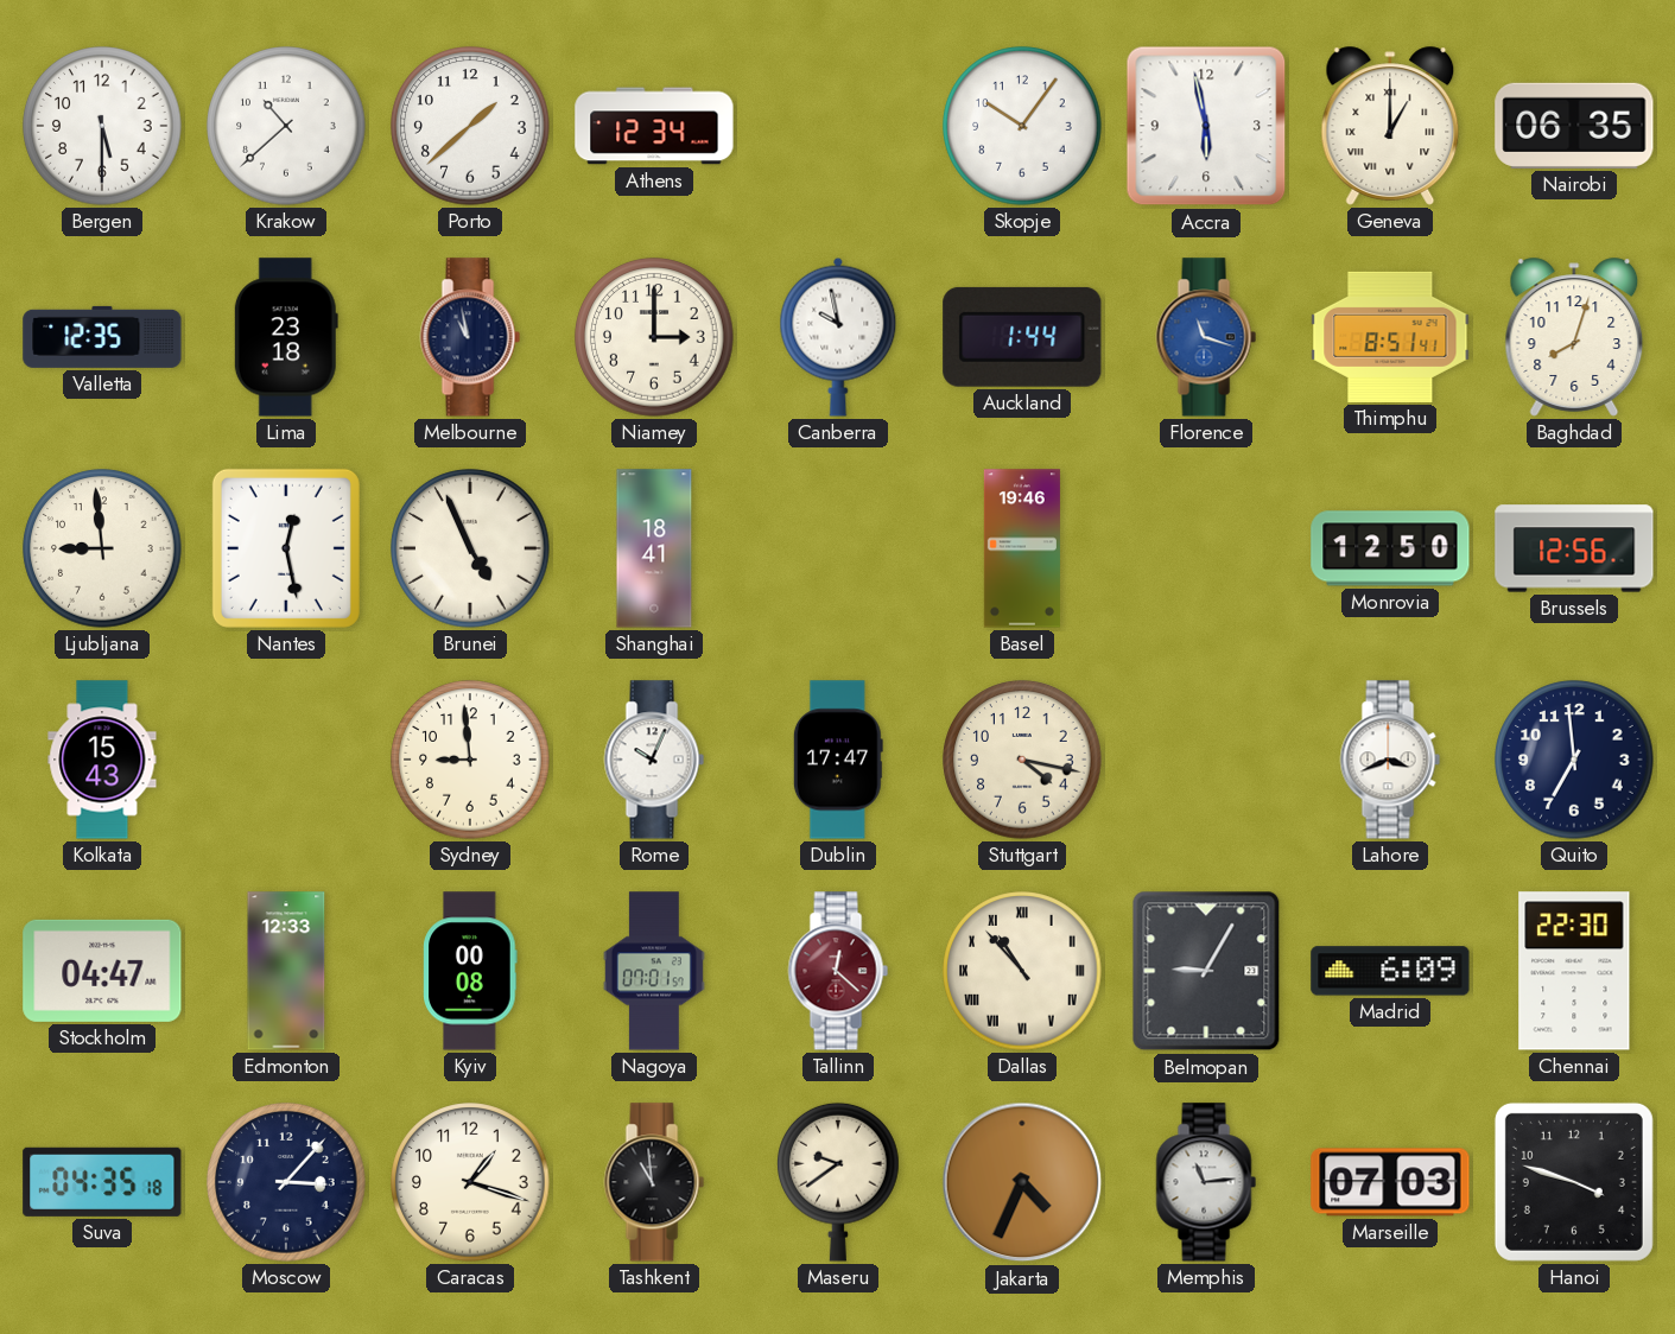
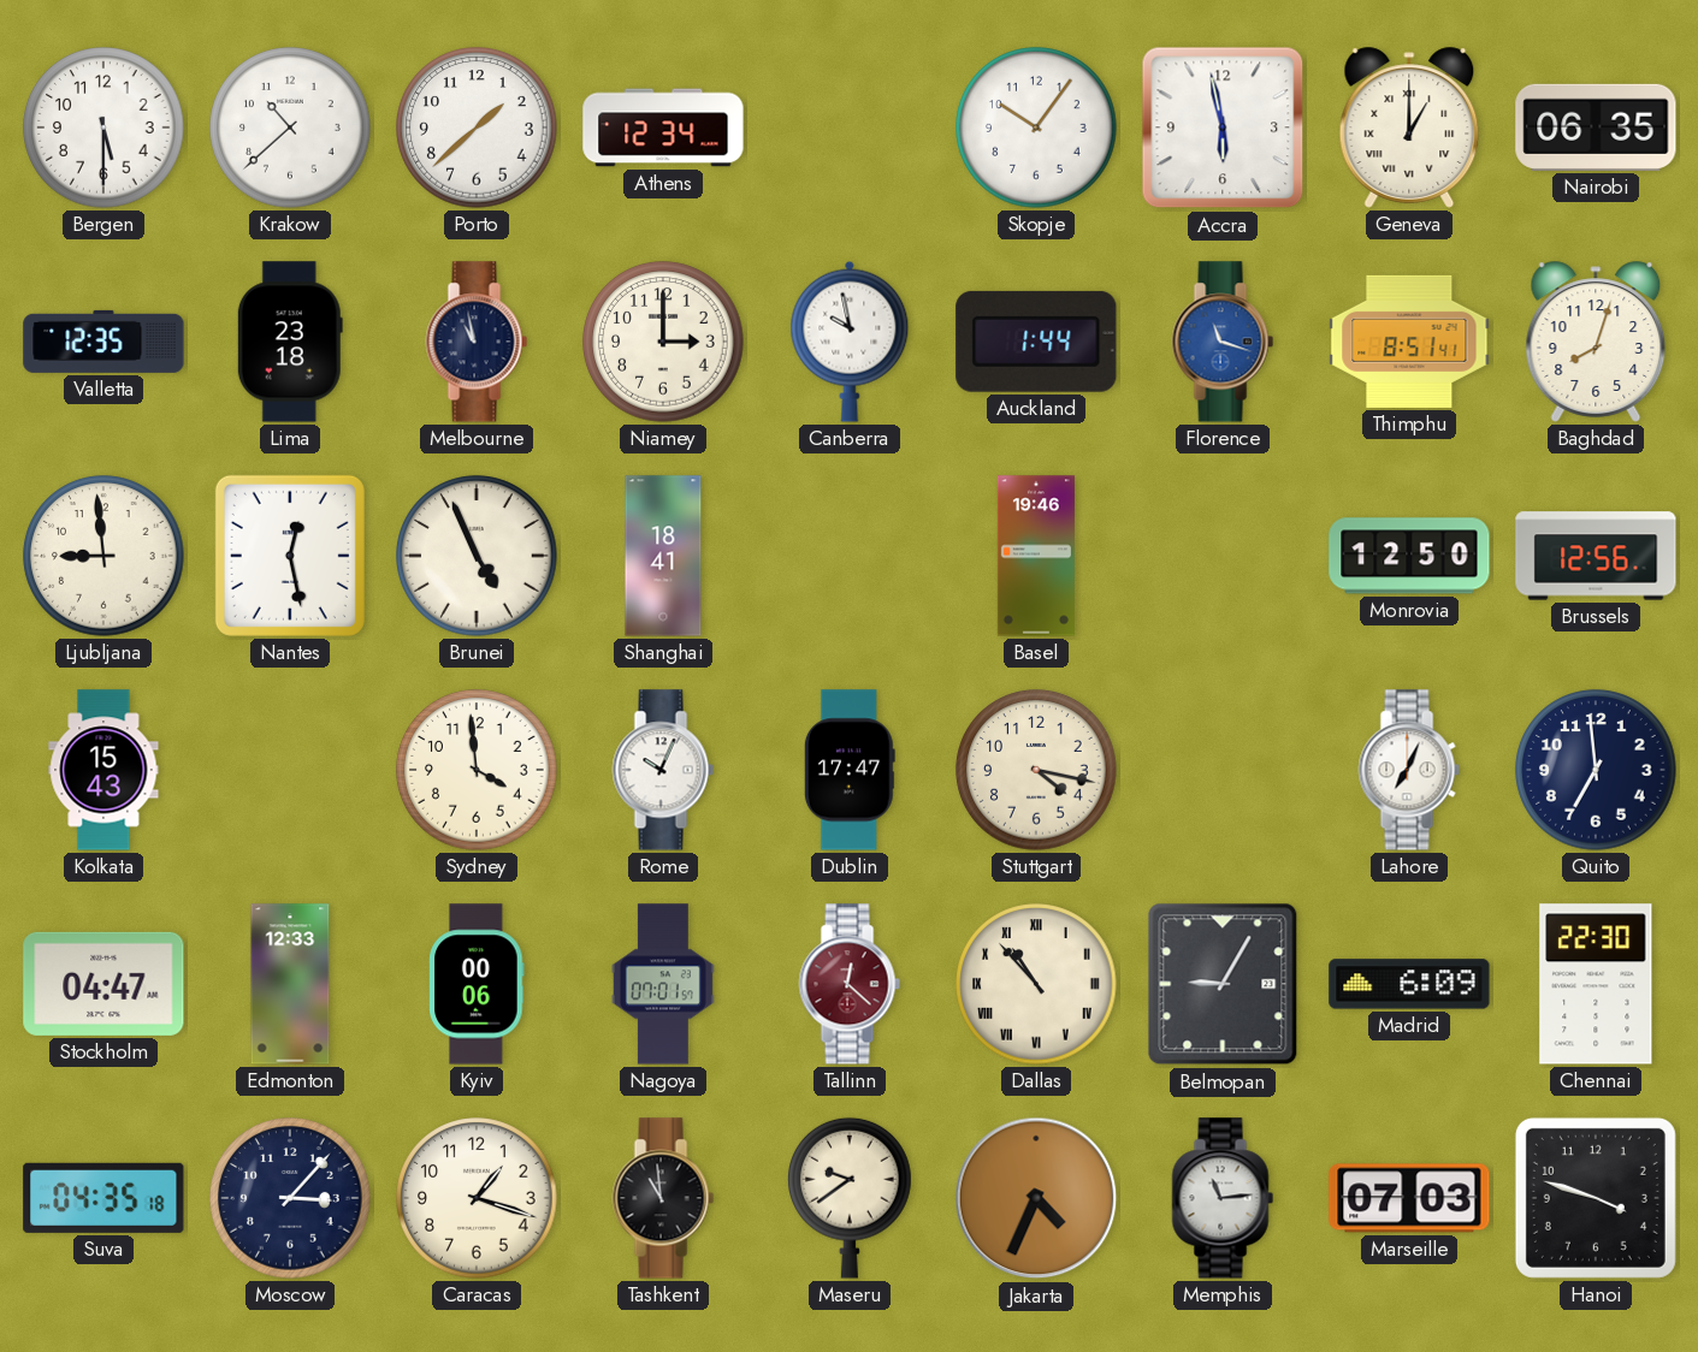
Sydney: 8:59 -> 3:59 (477, 770)
Lahore: 3:41 -> 7:04 (1409, 770)
Kyiv: 00:08 -> 00:06 (477, 984)
